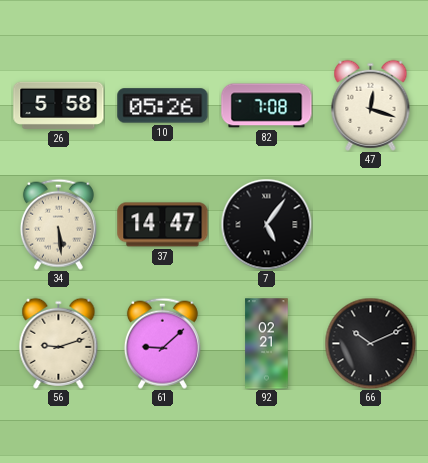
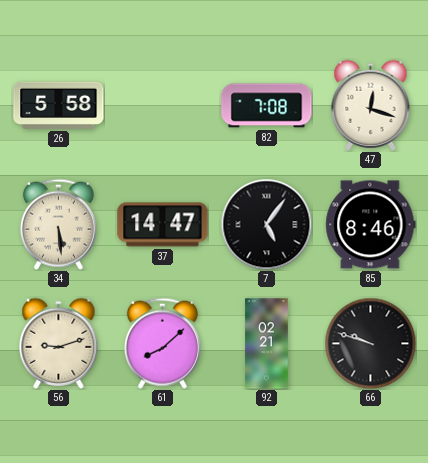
10: 05:26 -> none (163, 106)
85: none -> 8:46 (371, 225)
61: 9:08 -> 8:08 (162, 343)
66: 10:11 -> 9:48 (370, 343)
